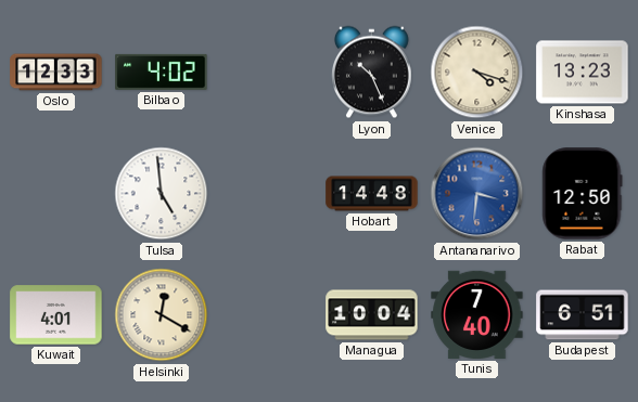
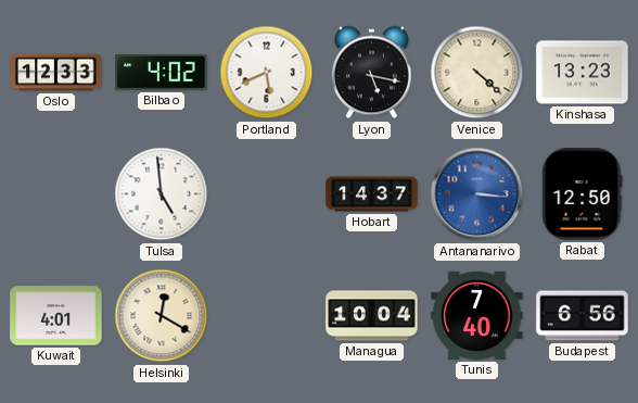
Portland: none -> 5:41 (267, 73)
Lyon: 10:26 -> 5:17 (372, 73)
Venice: 4:18 -> 4:22 (477, 73)
Hobart: 14:48 -> 14:37 (372, 194)
Antananarivo: 3:31 -> 3:16 (477, 194)
Budapest: 6:51 -> 6:56 (583, 316)
